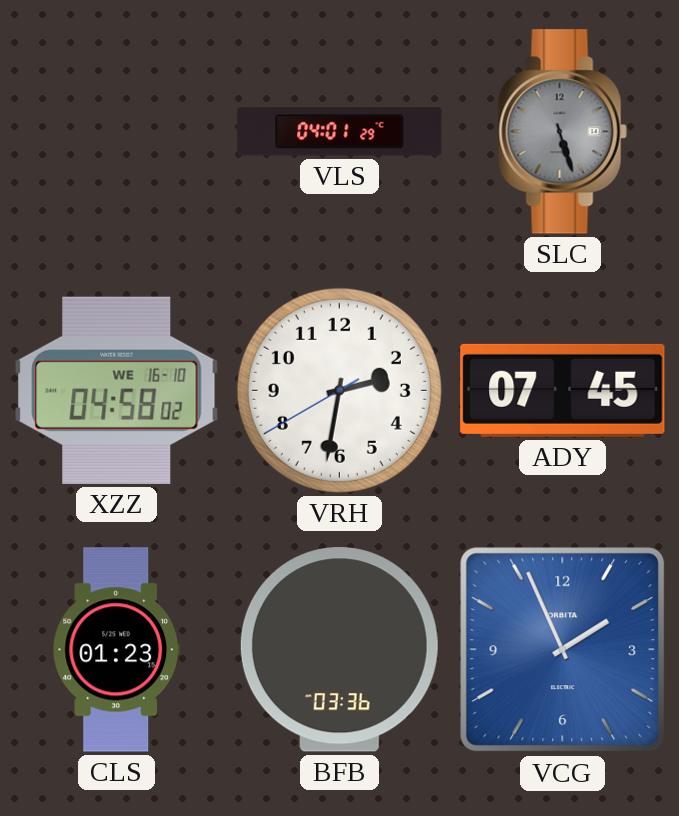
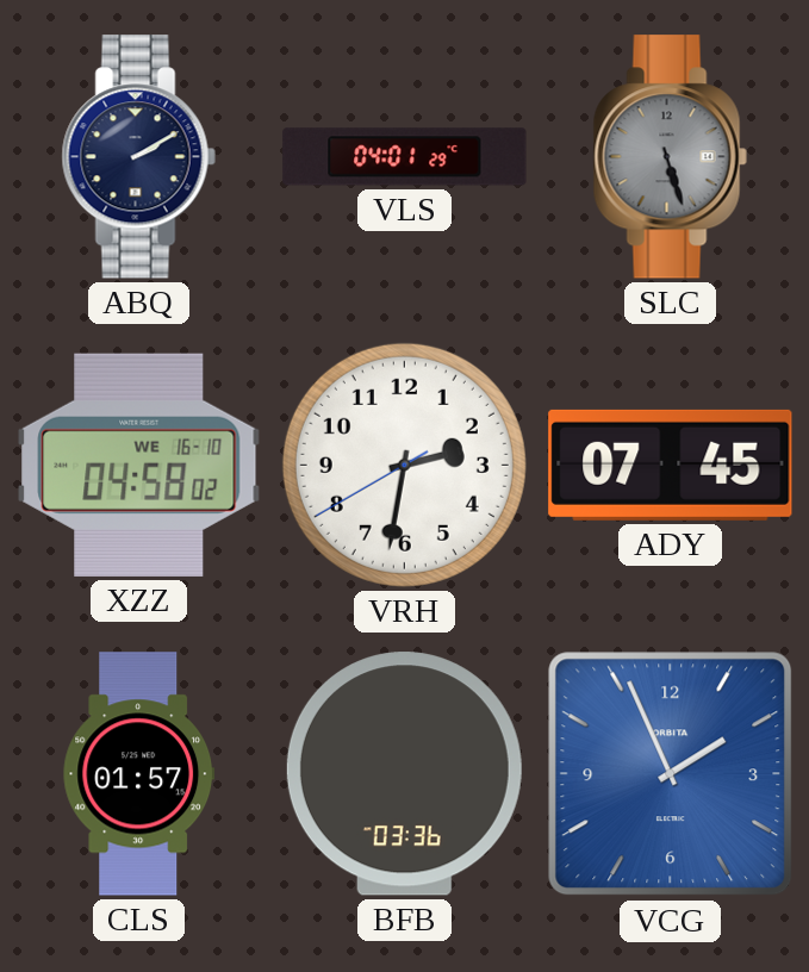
ABQ: none -> 2:10 (138, 157)
CLS: 01:23 -> 01:57 (139, 774)
